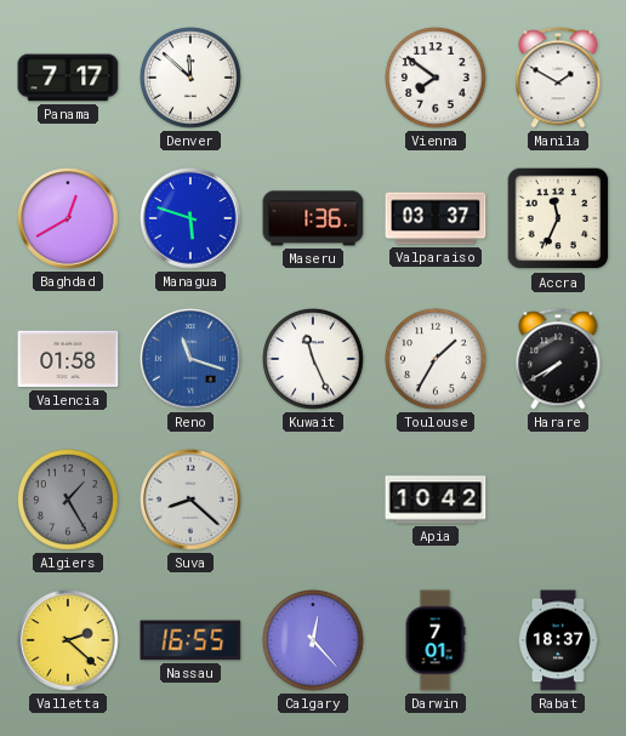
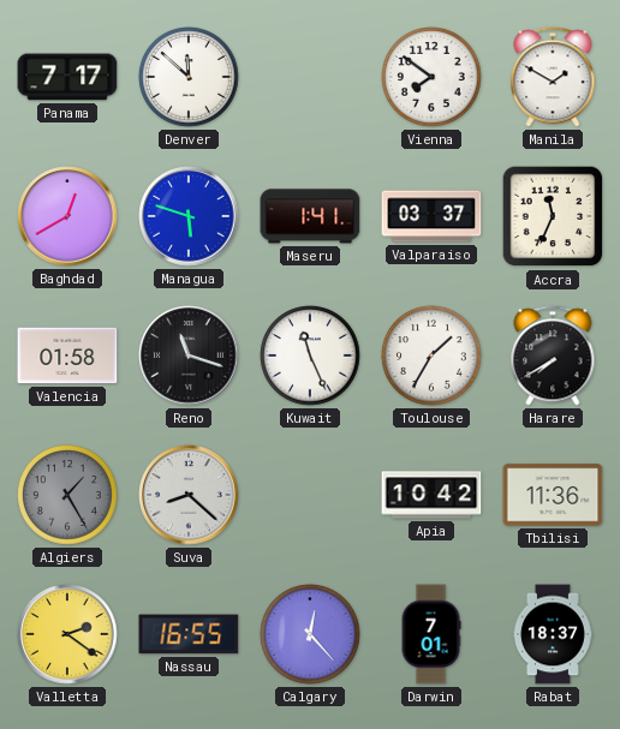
Maseru: 1:36 -> 1:41 (310, 216)
Reno dial: blue -> black (189, 355)
Tbilisi: none -> 11:36 (553, 495)
Valletta: 2:22 -> 2:21 (67, 634)
